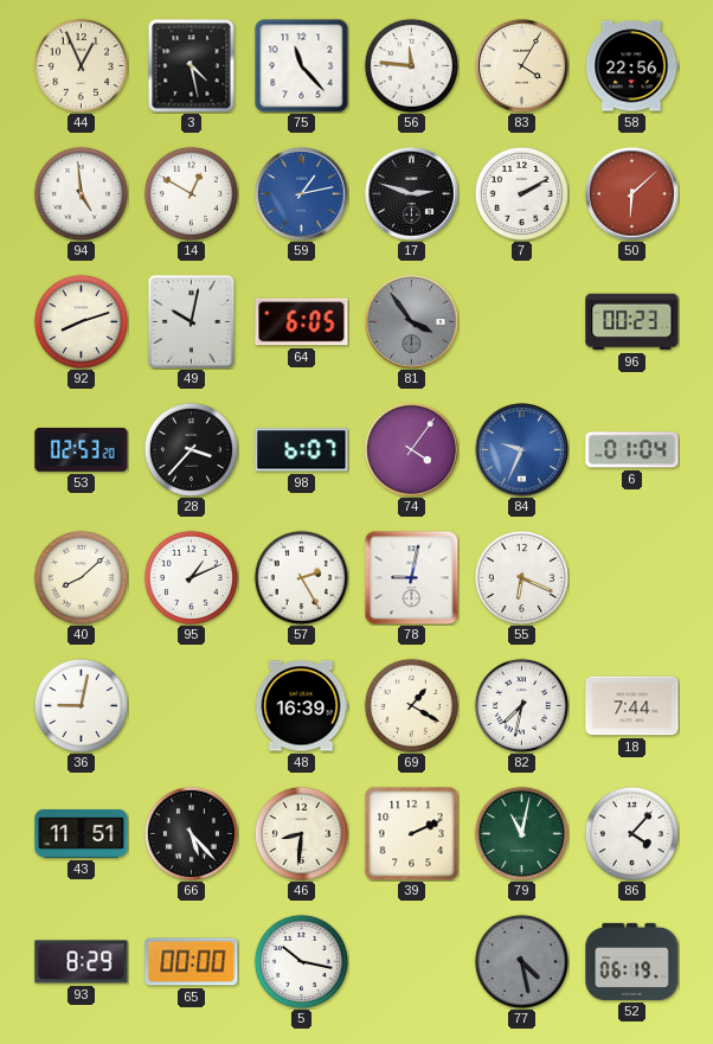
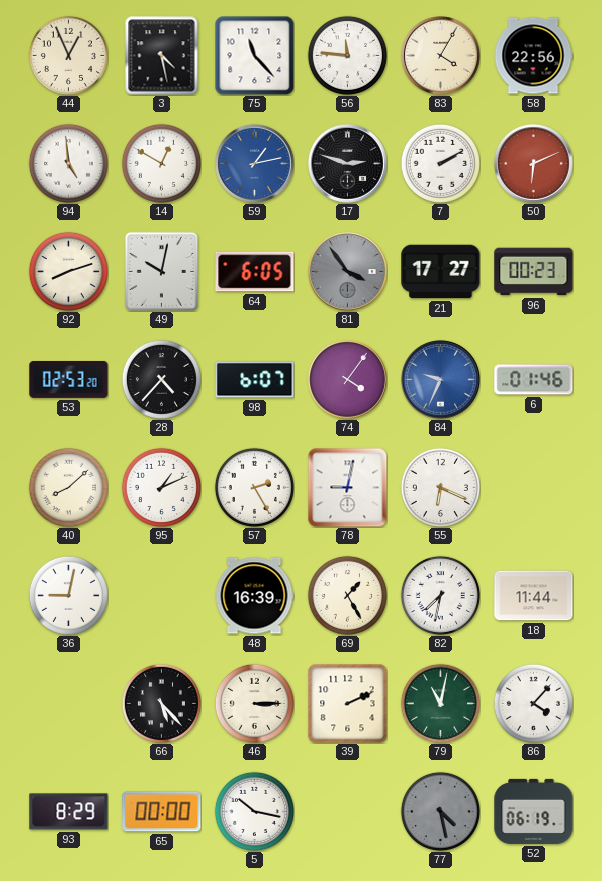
50: 6:08 -> 6:11 (534, 164)
21: none -> 17:27 (441, 272)
28: 3:37 -> 4:37 (161, 379)
6: 01:04 -> 01:46 (534, 380)
69: 1:20 -> 1:25 (347, 595)
18: 7:44 -> 11:44 (534, 596)
43: 11:51 -> none (82, 833)
46: 8:31 -> 3:15 (254, 703)
